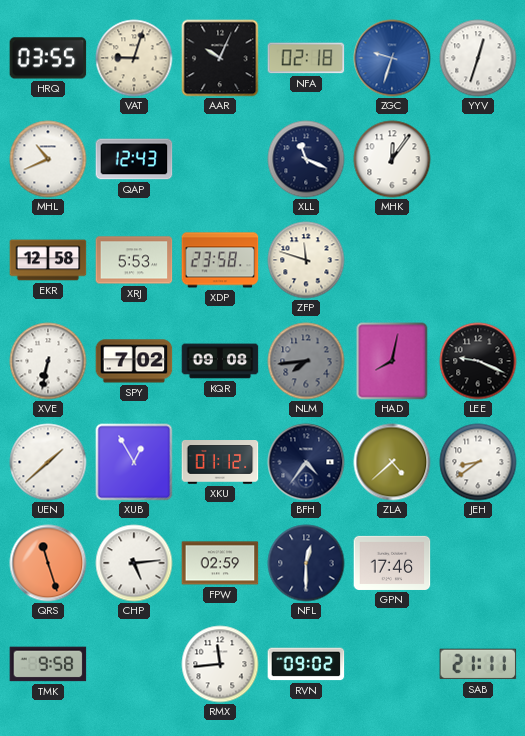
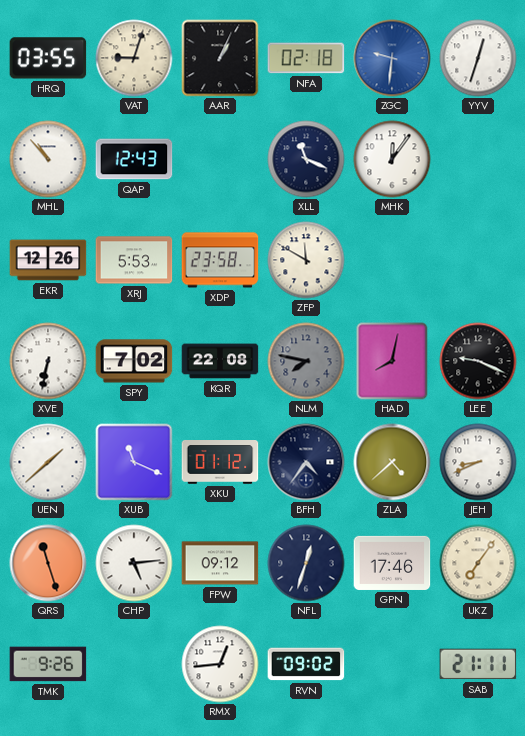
AAR: 10:04 -> 1:04 (220, 58)
ZGC: 9:33 -> 9:31 (392, 58)
MHL: 10:41 -> 10:53 (48, 159)
EKR: 12:58 -> 12:26 (48, 260)
ZFP: 11:48 -> 11:50 (306, 260)
KQR: 09:08 -> 22:08 (220, 361)
NLM: 7:44 -> 7:47 (306, 361)
XUB: 12:55 -> 11:19 (134, 462)
JEH: 8:39 -> 8:41 (478, 462)
FPW: 02:59 -> 09:12 (220, 563)
NFL: 12:30 -> 12:33 (306, 563)
UKZ: none -> 7:06 (478, 563)
TMK: 9:58 -> 9:26 (48, 664)
RMX: 11:44 -> 12:44 (220, 664)
